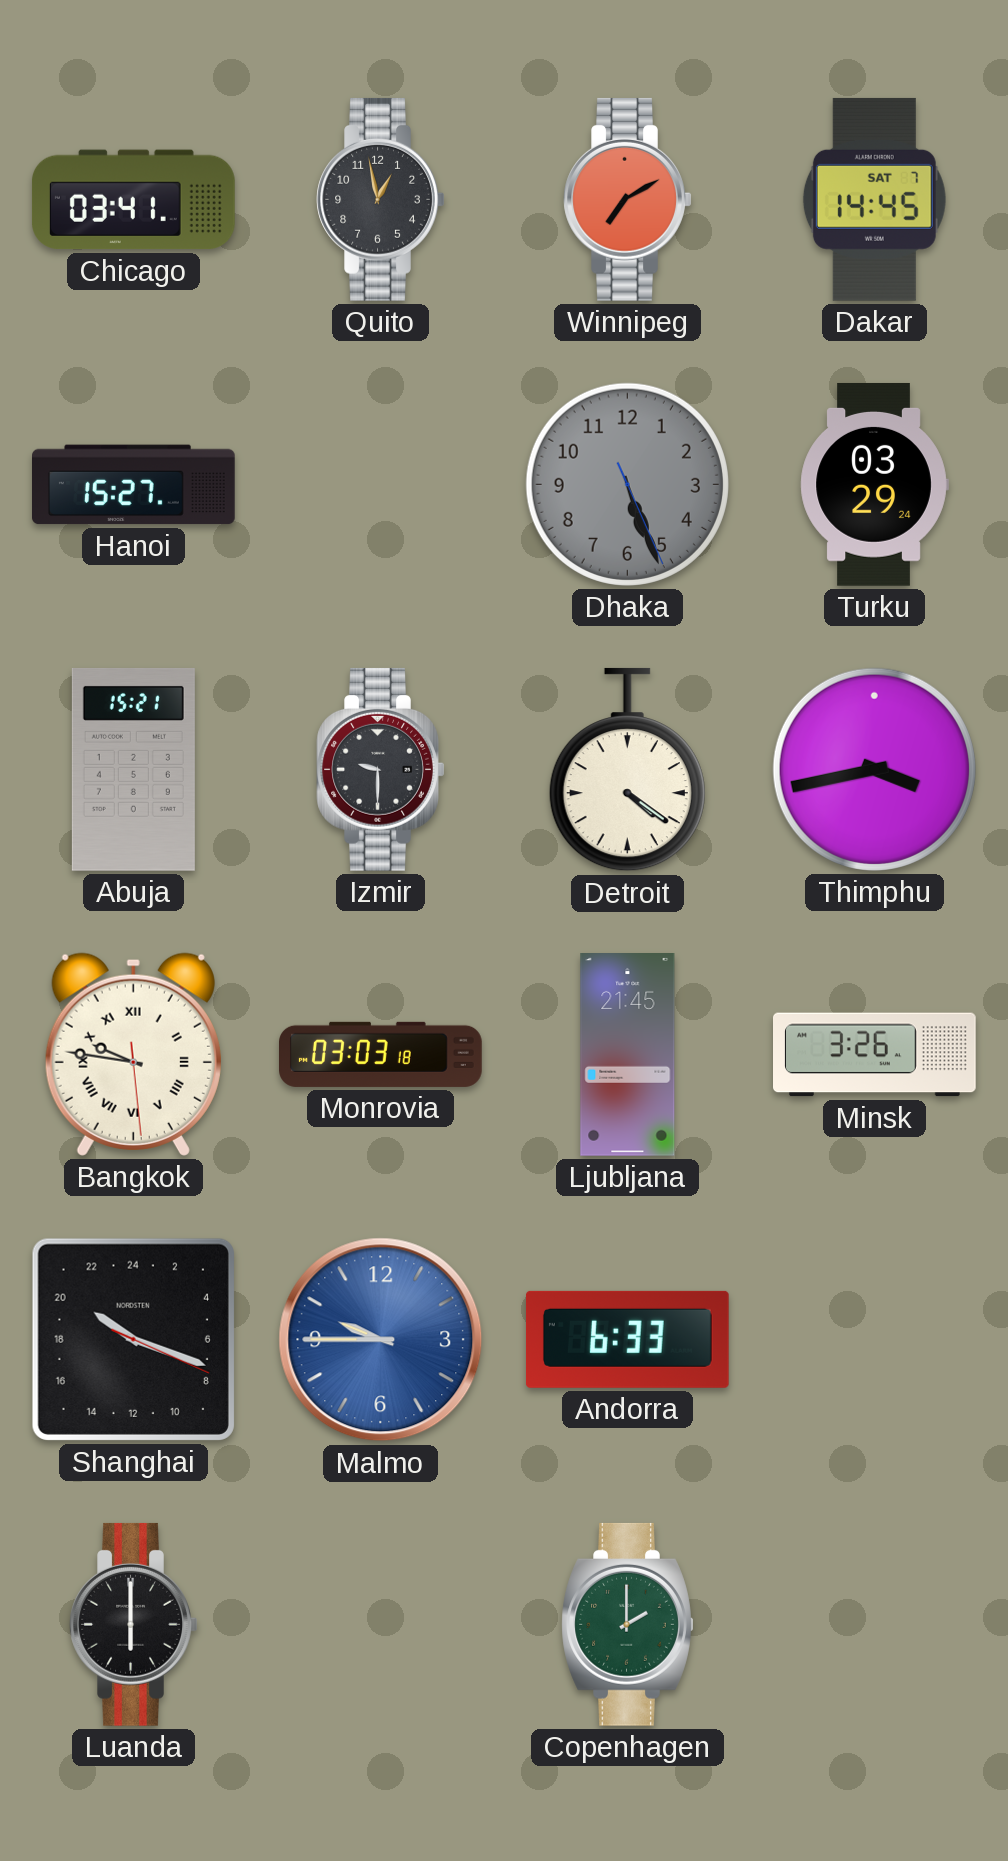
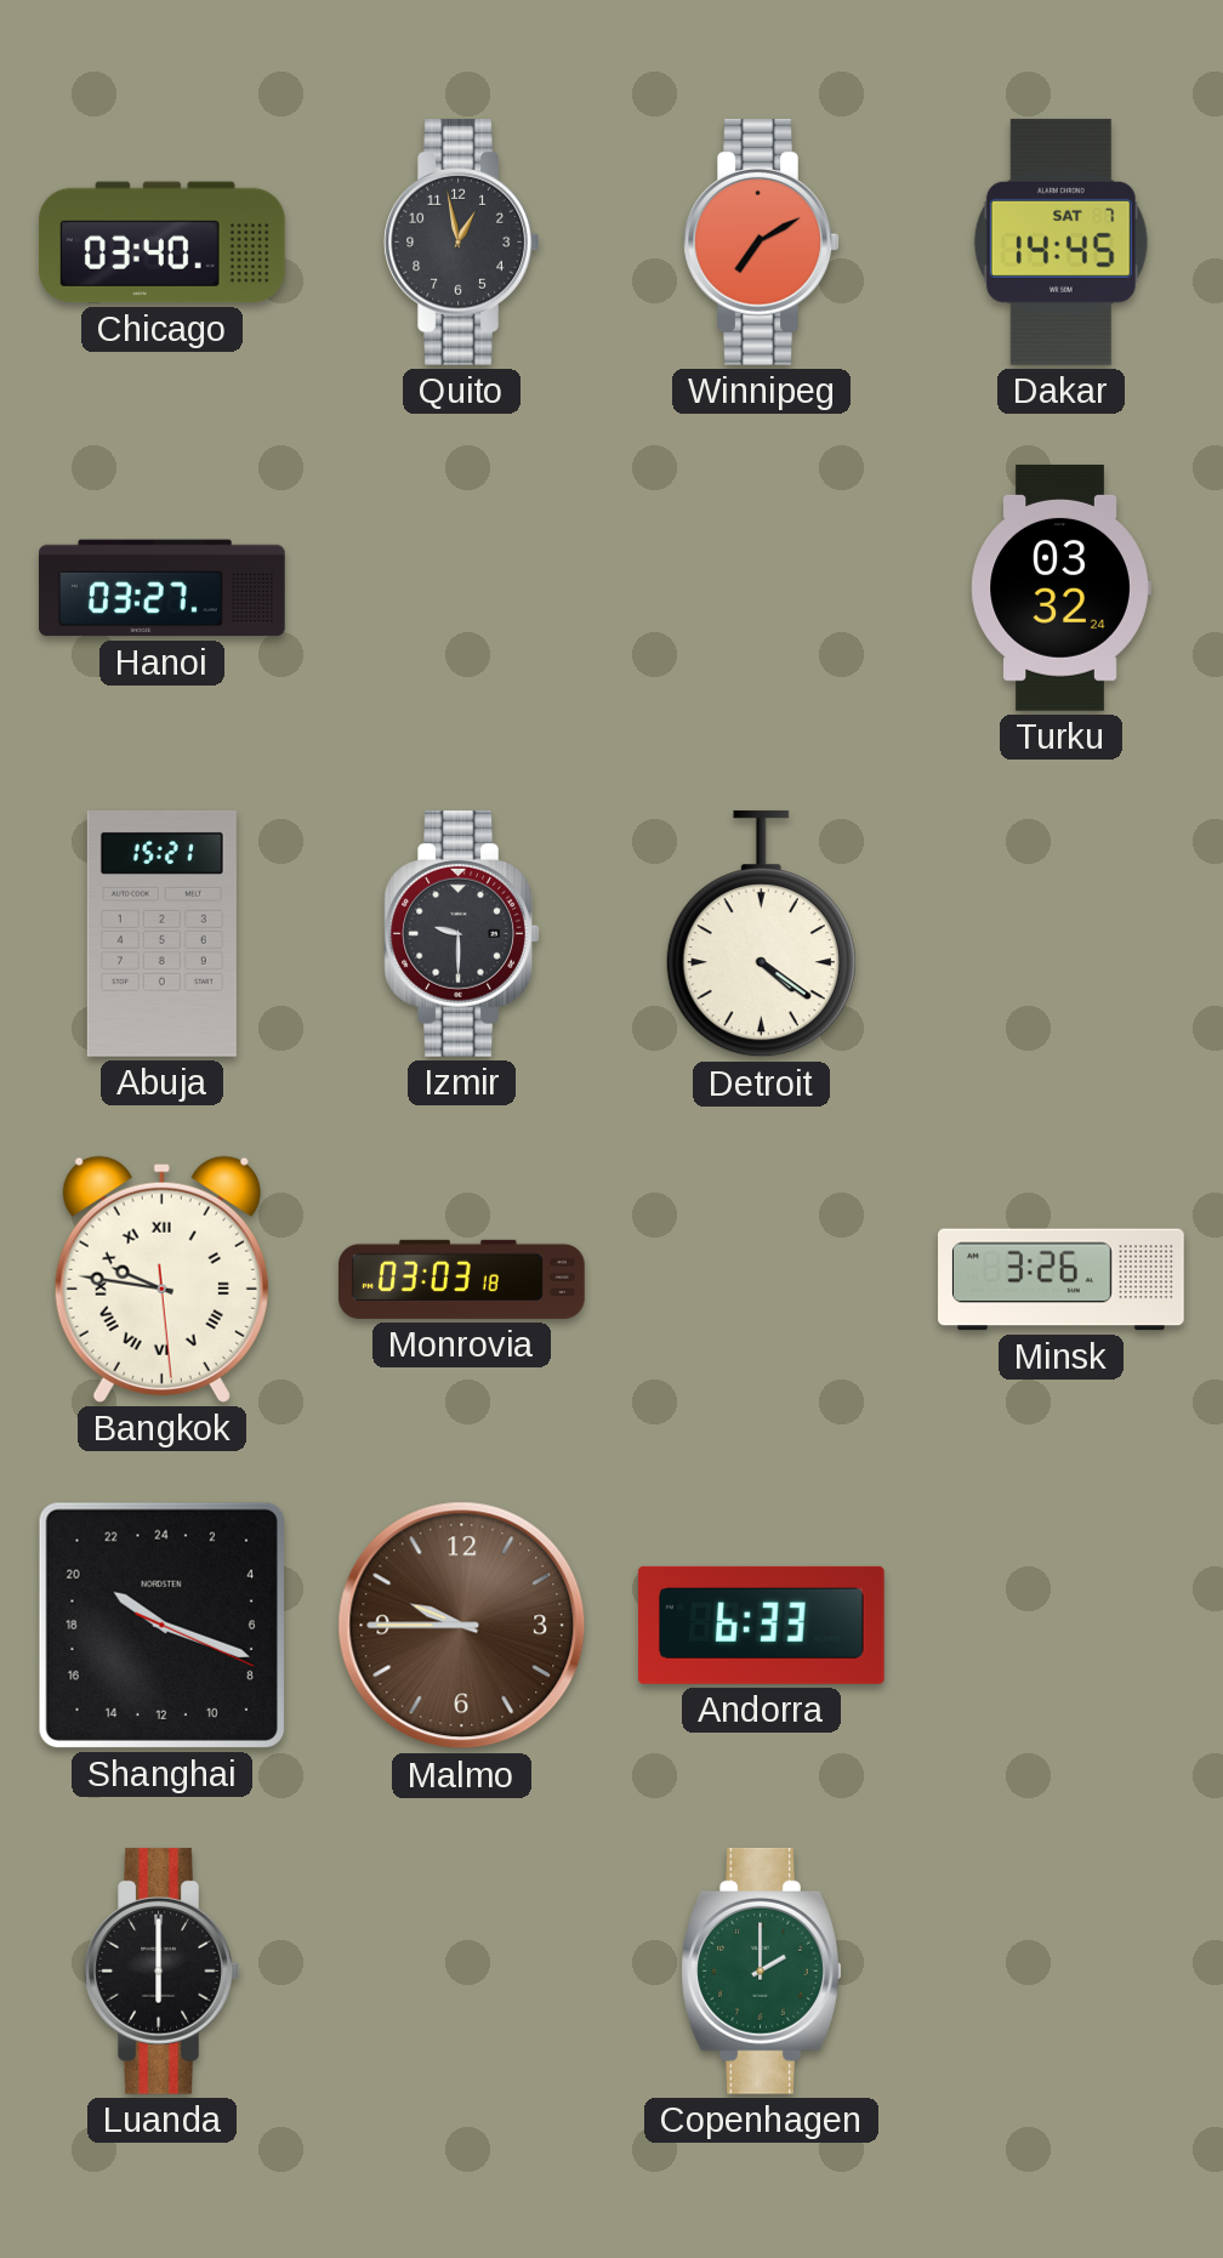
Chicago: 03:41 -> 03:40 (161, 243)
Hanoi: 15:27 -> 03:27 (163, 588)
Dhaka: 5:26 -> none (627, 484)
Turku: 03:29 -> 03:32 (1060, 587)
Thimphu: 3:43 -> none (874, 769)
Ljubljana: 21:45 -> none (628, 1055)
Malmo dial: blue -> brown (462, 1626)
